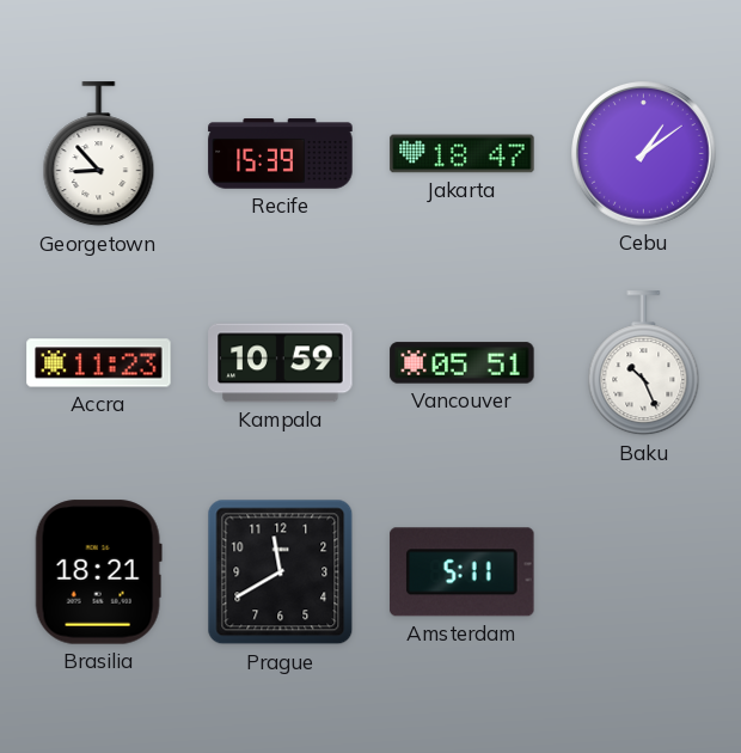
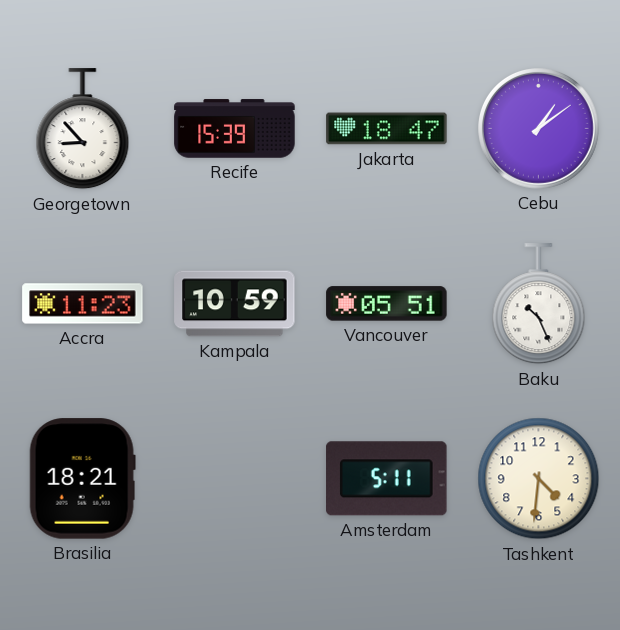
Prague: 11:40 -> none (281, 573)
Tashkent: none -> 4:31 (539, 479)
